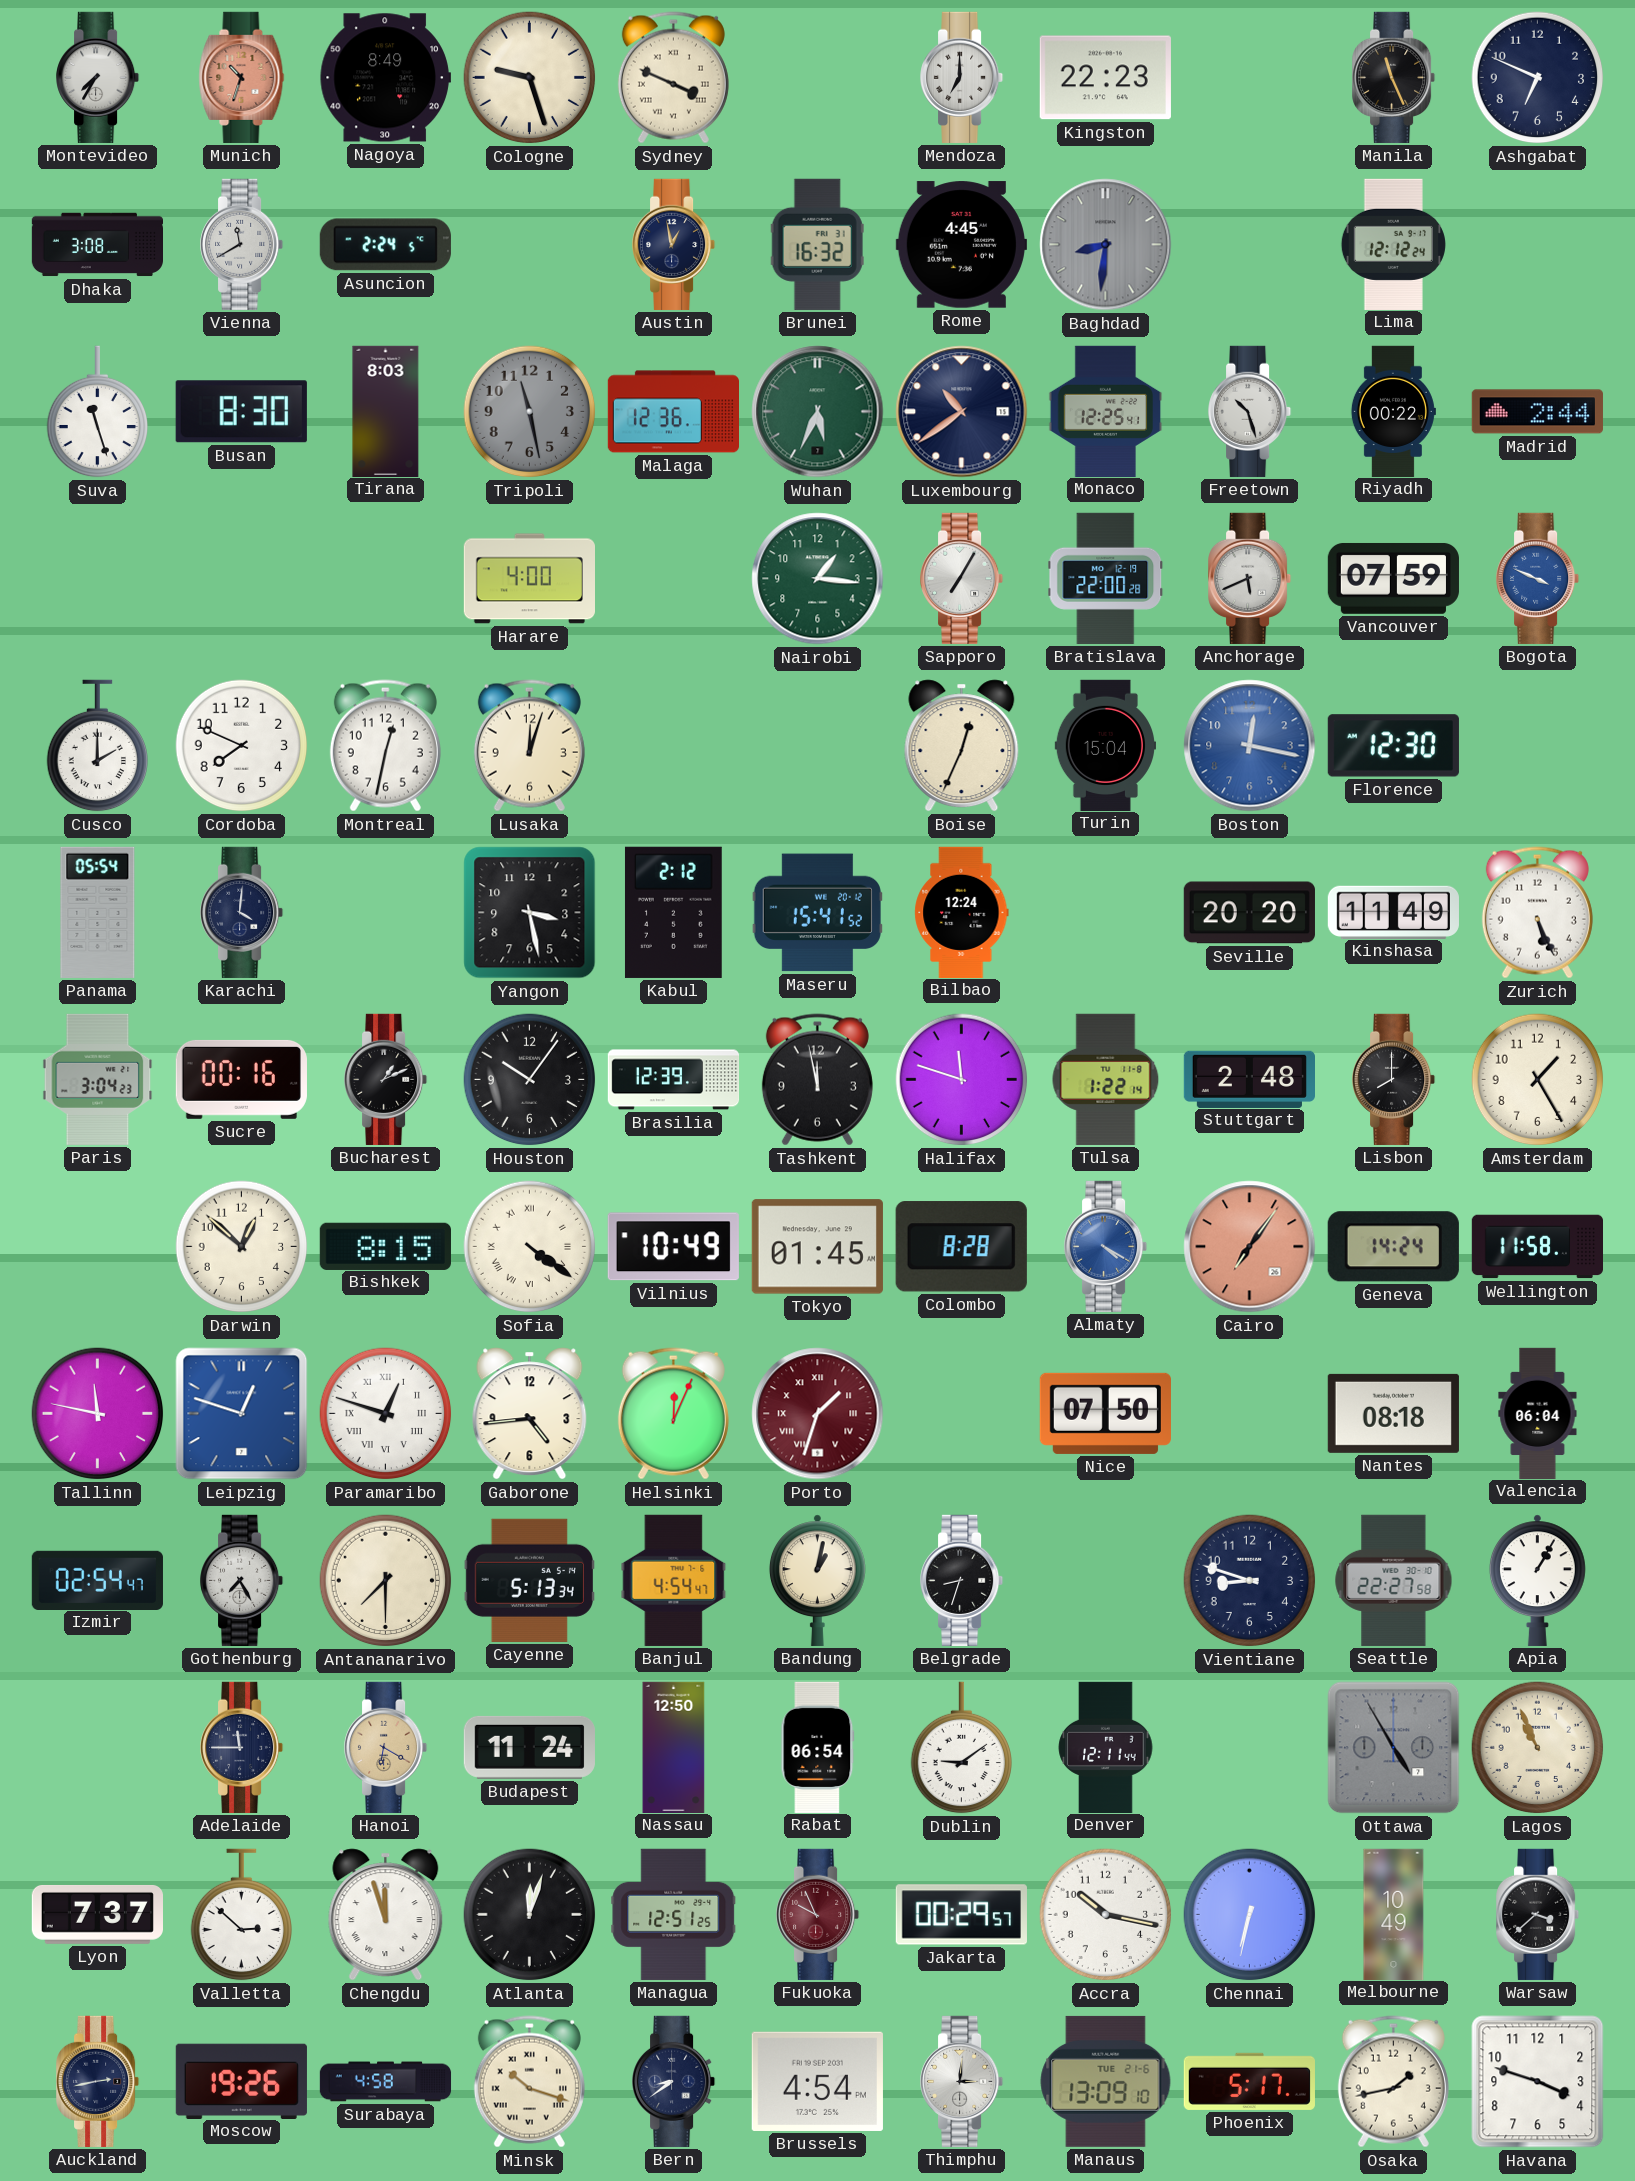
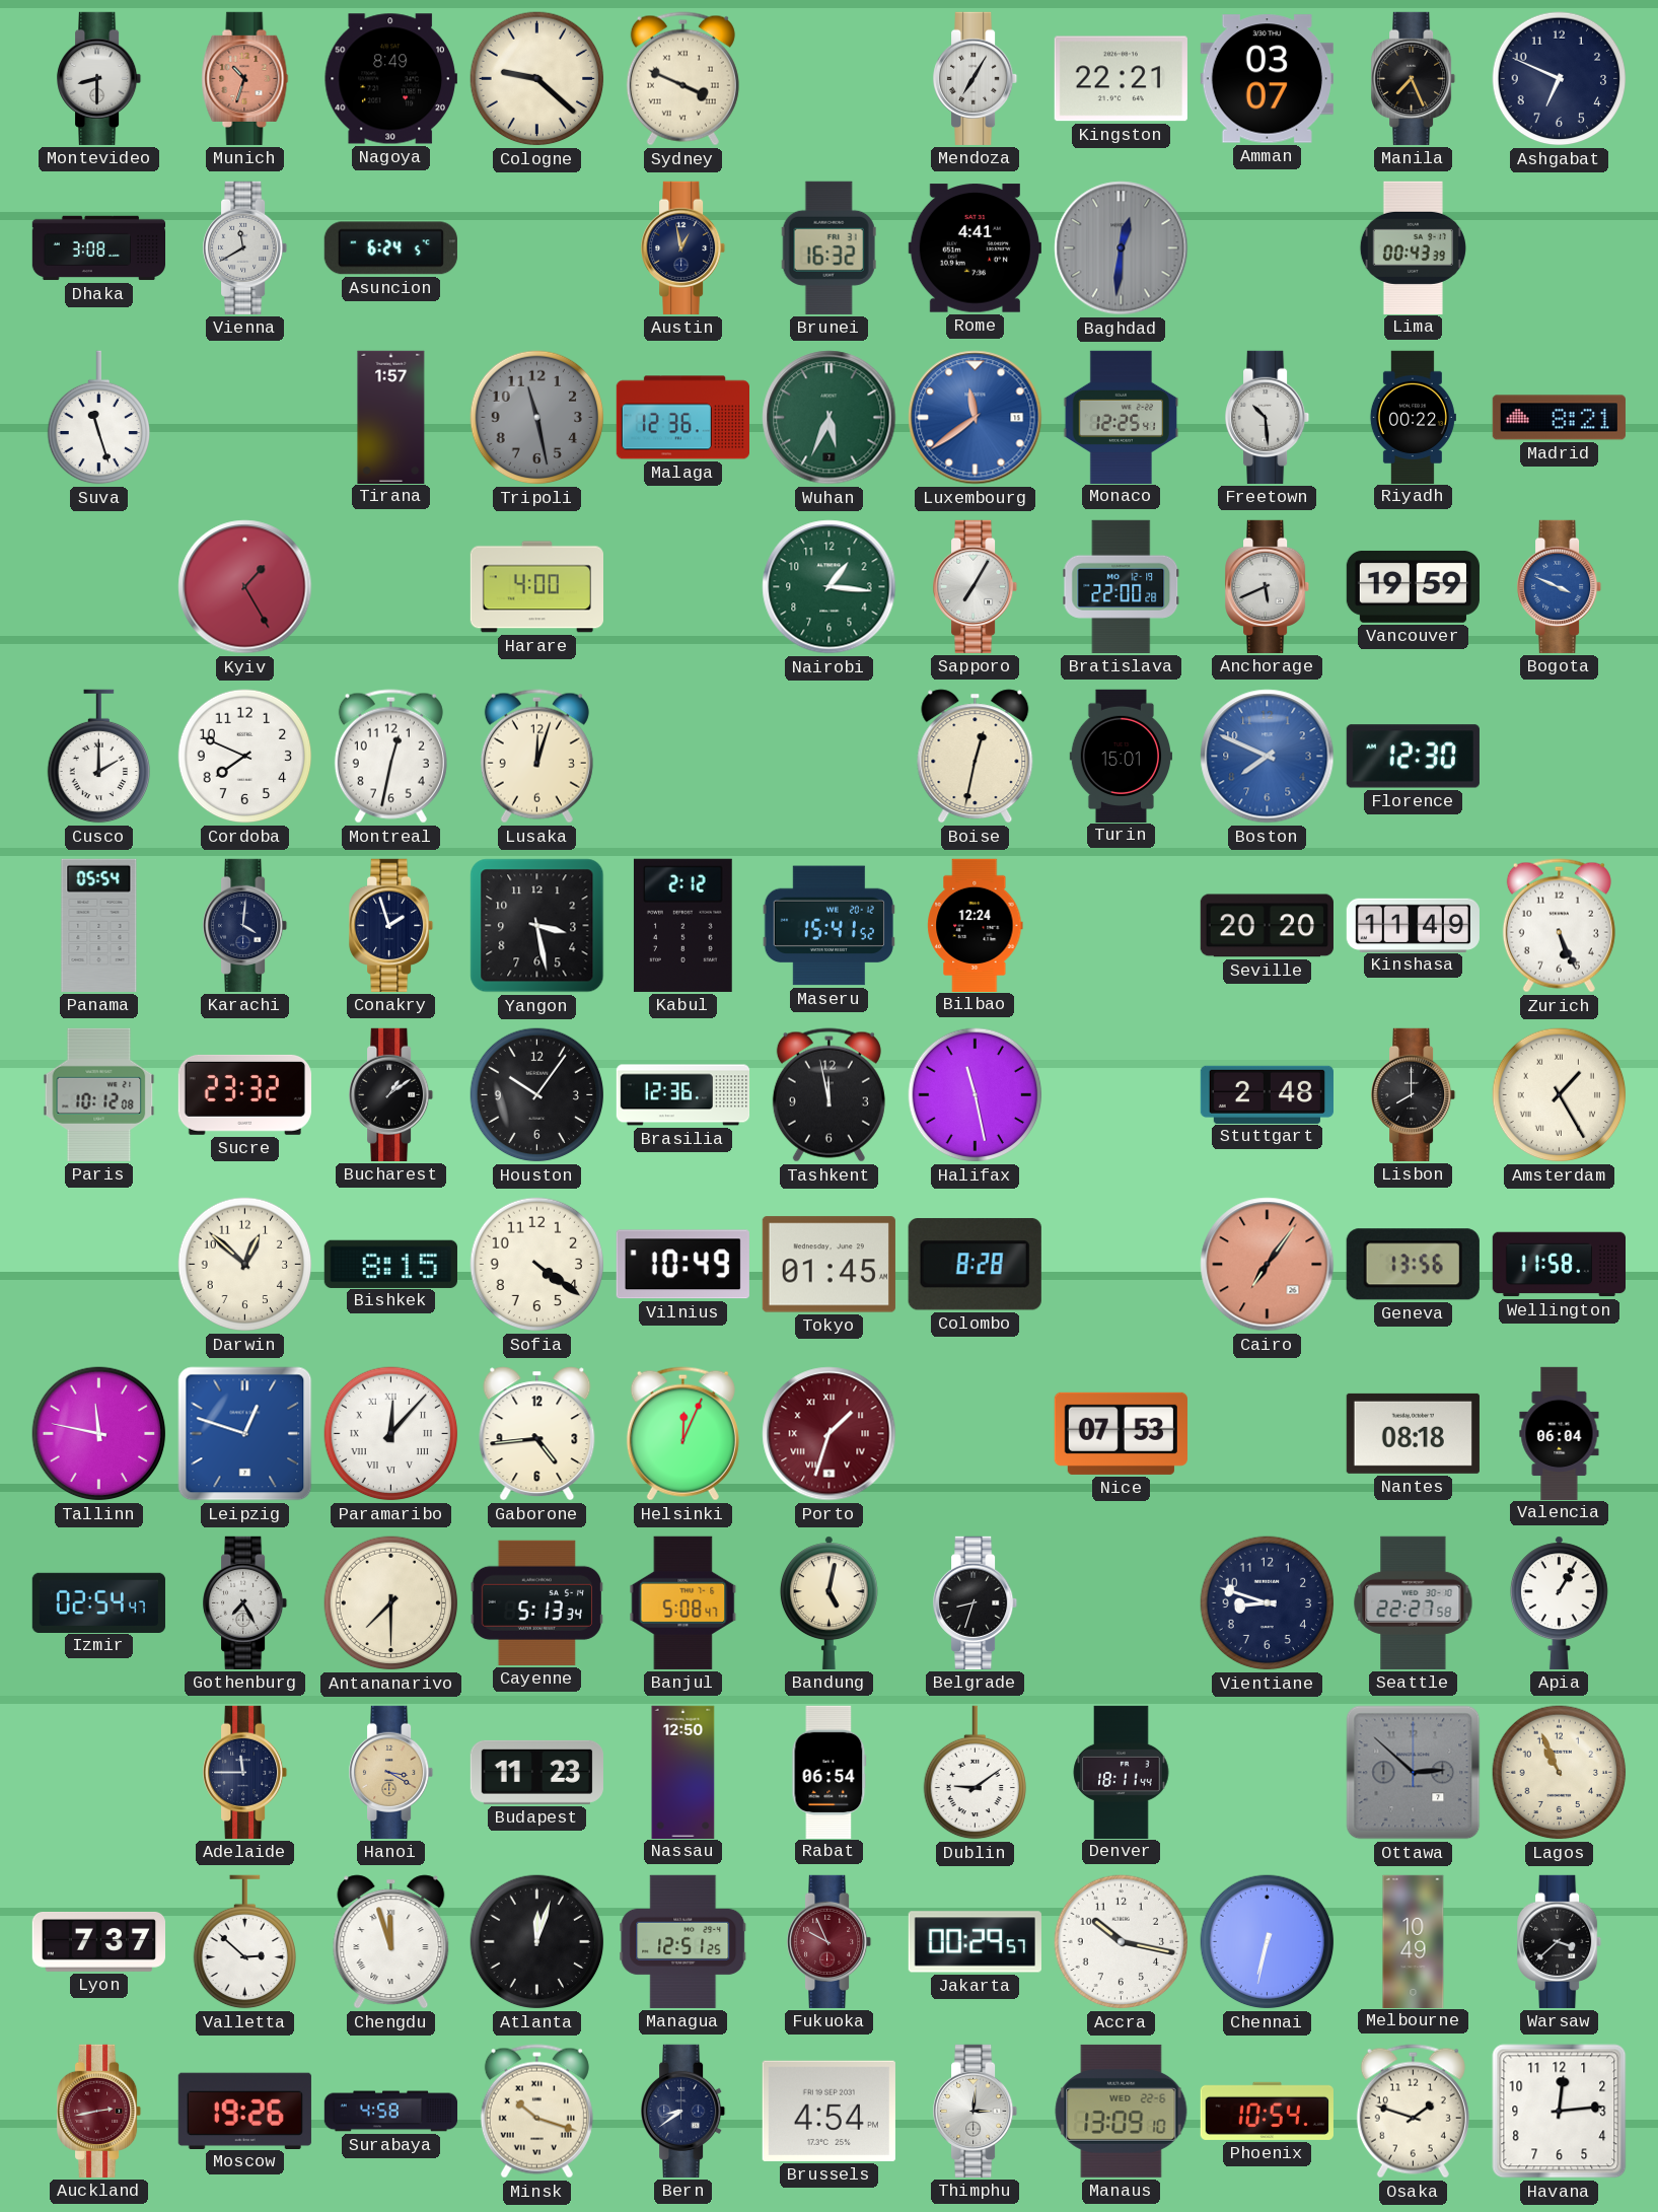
Montevideo: 7:35 -> 8:30 (100, 78)
Cologne: 9:27 -> 9:22 (537, 79)
Mendoza: 7:00 -> 7:05 (977, 78)
Kingston: 22:23 -> 22:21 (1121, 79)
Amman: none -> 03:07 (1267, 79)
Manila: 11:26 -> 7:26 (1415, 78)
Asuncion: 2:24 -> 6:24 (390, 248)
Rome: 4:45 -> 4:41 (975, 248)
Baghdad: 8:31 -> 12:31 (1122, 248)
Lima: 12:12 -> 00:43 (1413, 247)
Busan: 8:30 -> none (241, 412)
Tirana: 8:03 -> 1:57 (391, 417)
Luxembourg: 10:39 -> 11:39 (976, 418)
Luxembourg dial: navy -> blue (976, 418)
Freetown: 10:27 -> 10:29 (1269, 417)
Madrid: 2:44 -> 8:21 (1559, 418)
Kyiv: none -> 1:25 (245, 587)
Vancouver: 07:59 -> 19:59 (1413, 586)
Boise: 12:34 -> 12:32 (976, 757)
Turin: 15:04 -> 15:01 (1121, 756)
Boston: 12:17 -> 7:49 (1268, 757)
Conakry: none -> 1:57 (392, 925)
Paris: 3:04 -> 10:12 (99, 1094)
Sucre: 00:16 -> 23:32 (244, 1094)
Bucharest: 1:11 -> 1:09 (392, 1094)
Brasilia: 12:39 -> 12:36 (683, 1095)
Halifax: 11:48 -> 11:28 (976, 1095)
Tulsa: 1:22 -> none (1106, 1079)
Amsterdam numerals: Arabic -> Roman (1560, 1095)
Sofia numerals: Roman -> Arabic (537, 1265)
Almaty: 4:20 -> none (1107, 1246)
Geneva: 14:24 -> 13:56 (1413, 1265)
Paramaribo: 12:48 -> 12:07 (391, 1434)
Nice: 07:50 -> 07:53 (1121, 1433)
Banjul: 4:54 -> 5:08 (683, 1602)
Bandung: 1:02 -> 5:02 (828, 1602)
Hanoi: 6:20 -> 3:20 (392, 1772)
Budapest: 11:24 -> 11:23 (536, 1772)
Denver: 12:11 -> 18:11 (1122, 1772)
Ottawa: 4:55 -> 2:52 (1414, 1773)
Auckland dial: navy -> burgundy (100, 2111)
Manaus date: TUE 21-6 -> WED 22-6 (1122, 2111)
Phoenix: 5:17 -> 10:54 (1267, 2111)
Osaka: 1:43 -> 1:48 (1413, 2112)
Havana: 3:48 -> 12:14 (1560, 2112)
